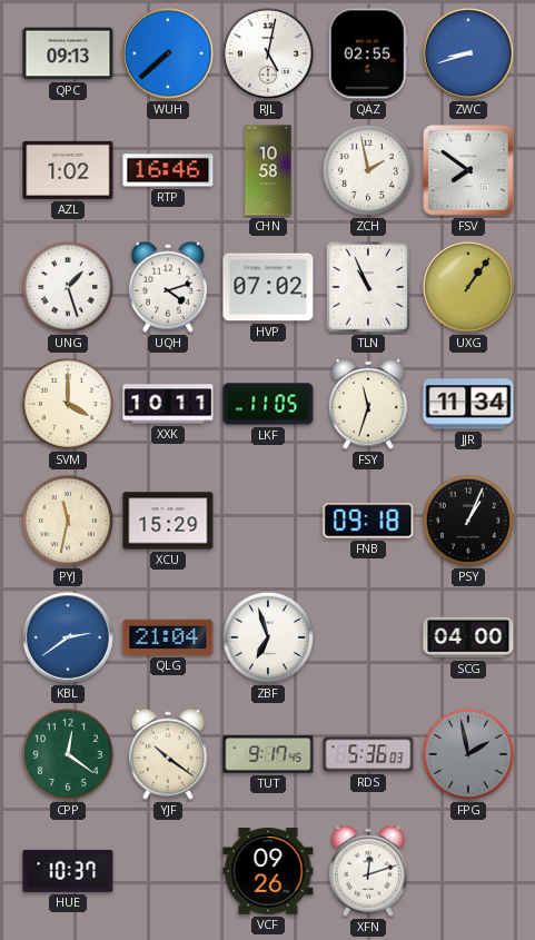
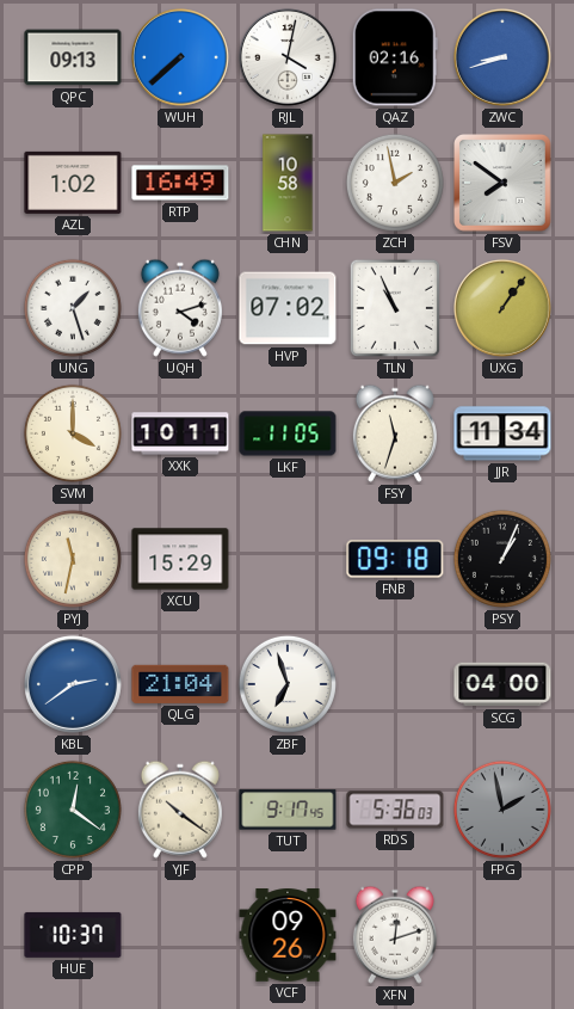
RJL: 5:02 -> 4:02 (288, 57)
QAZ: 02:55 -> 02:16 (395, 57)
RTP: 16:46 -> 16:49 (180, 183)
